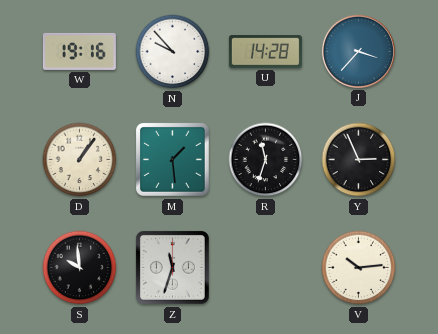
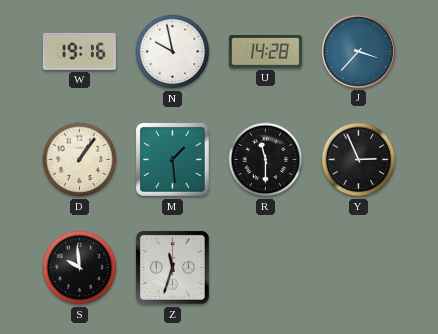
N: 9:53 -> 9:58 (173, 52)
R: 11:33 -> 11:30 (266, 160)
V: 10:14 -> none (359, 268)
